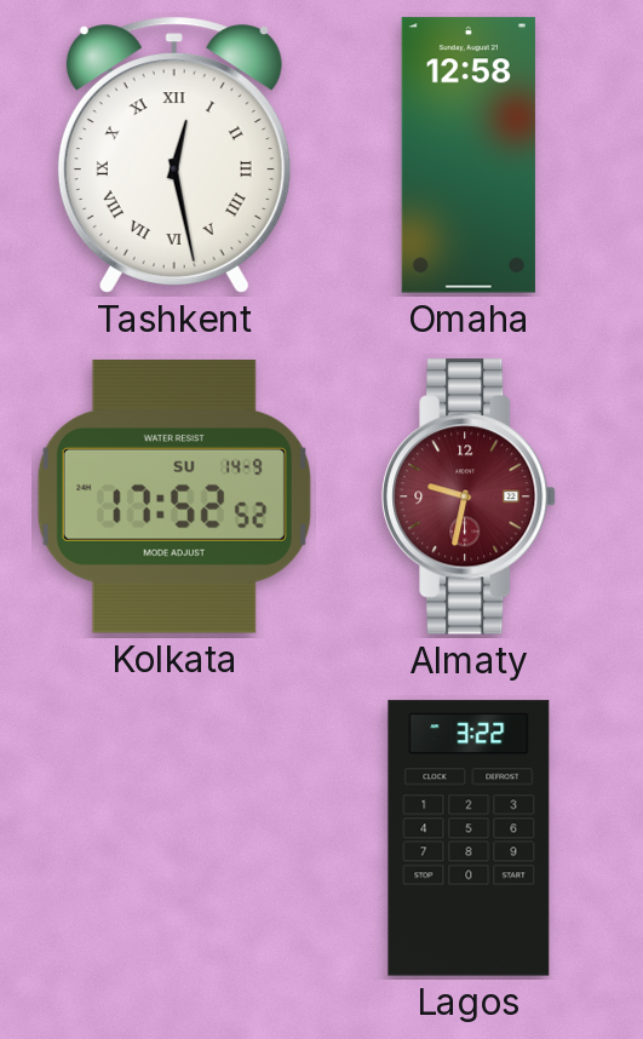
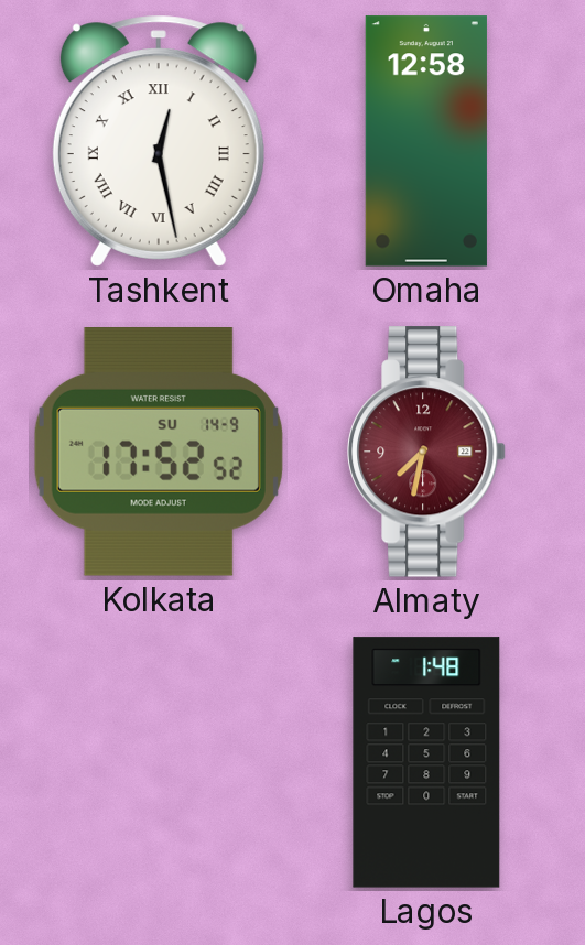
Almaty: 9:32 -> 7:32 (426, 452)
Lagos: 3:22 -> 1:48 (426, 762)
